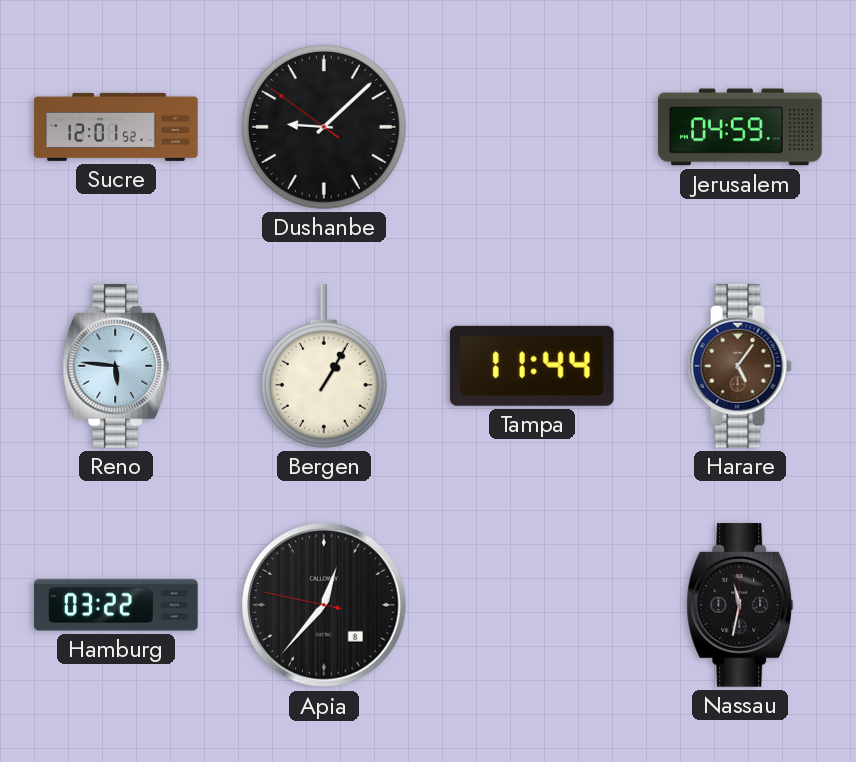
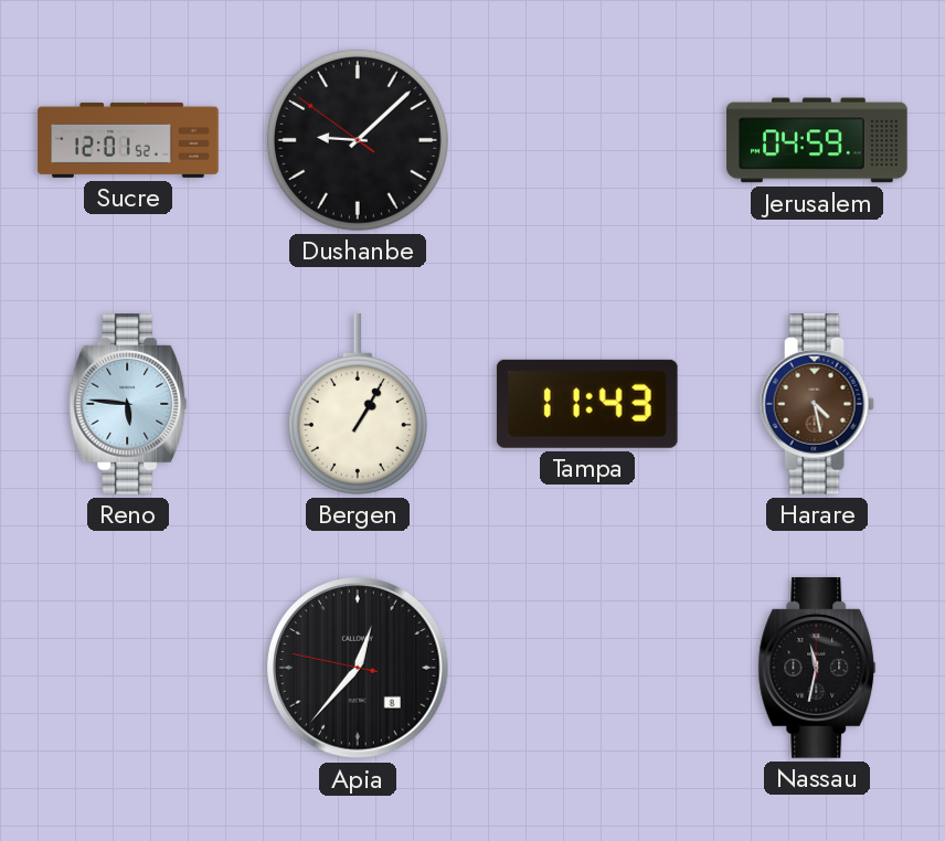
Tampa: 11:44 -> 11:43 (587, 404)
Harare: 5:06 -> 4:28 (817, 404)
Hamburg: 03:22 -> none (116, 605)
